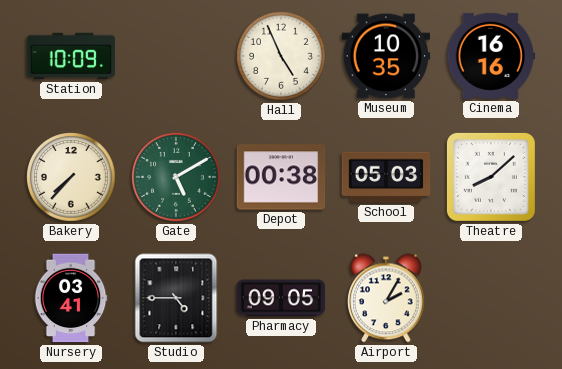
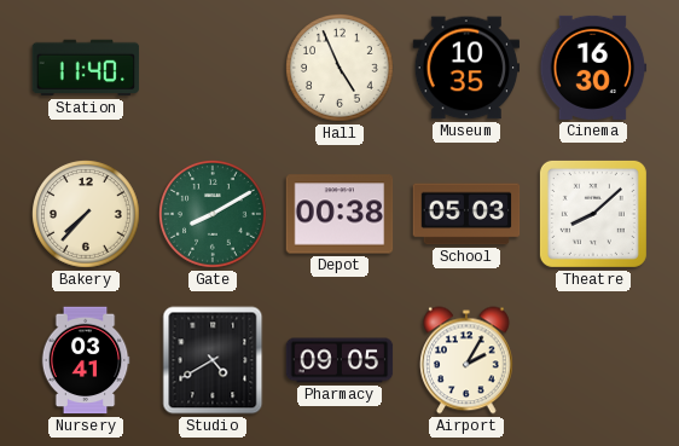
Station: 10:09 -> 11:40 (86, 68)
Cinema: 16:16 -> 16:30 (593, 68)
Gate: 5:10 -> 8:10 (214, 215)
Studio: 4:45 -> 4:40 (213, 360)
